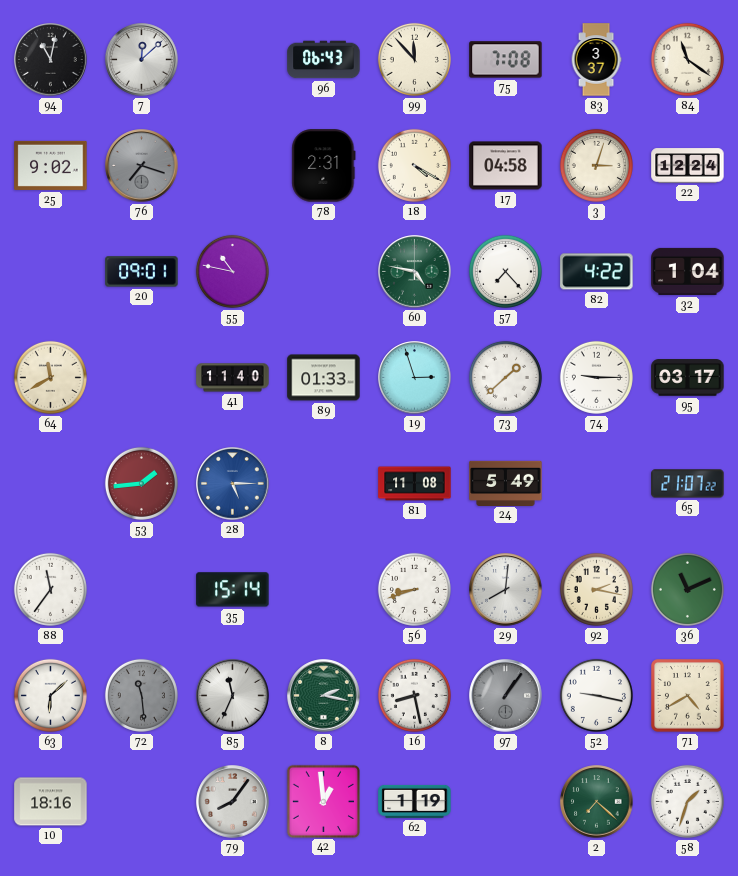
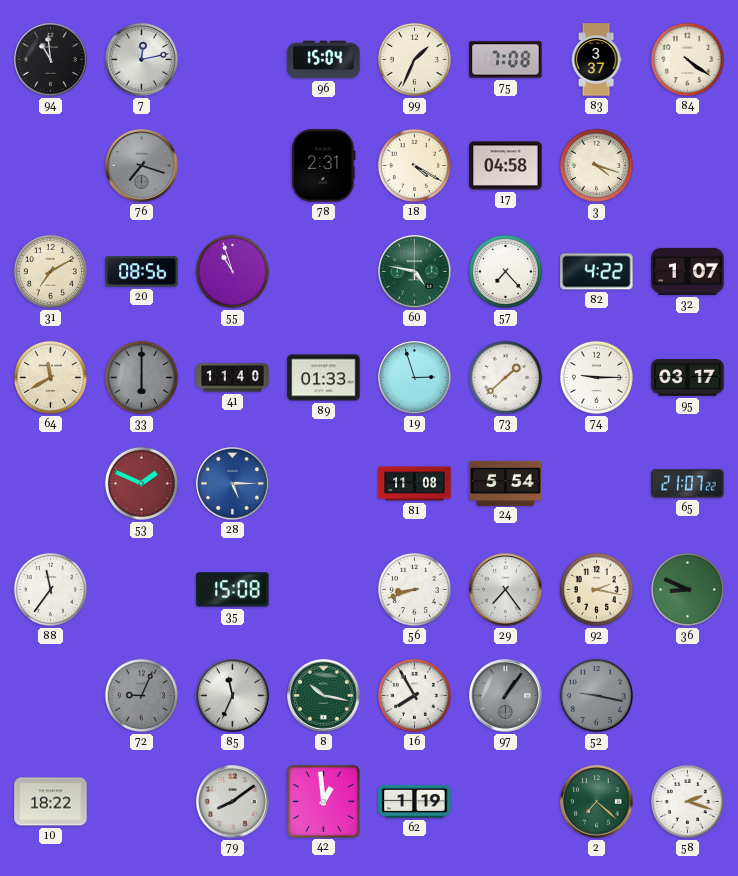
94: 11:02 -> 10:59 (51, 60)
7: 12:08 -> 12:13 (142, 60)
96: 06:43 -> 15:04 (324, 60)
99: 11:53 -> 1:34 (414, 59)
84: 11:21 -> 4:21 (687, 59)
25: 9:02 -> none (51, 165)
3: 3:03 -> 4:18 (596, 165)
22: 12:24 -> none (688, 166)
31: none -> 7:10 (50, 271)
20: 09:01 -> 08:56 (142, 272)
55: 10:47 -> 10:57 (232, 271)
32: 1:04 -> 1:07 (688, 271)
33: none -> 6:00 (141, 377)
53: 1:44 -> 1:49 (141, 483)
24: 5:49 -> 5:54 (506, 483)
35: 15:14 -> 15:08 (233, 590)
29: 8:01 -> 7:24 (506, 590)
36: 11:11 -> 8:49 (687, 589)
63: 6:08 -> none (50, 695)
72: 11:29 -> 9:04 (141, 695)
8: 2:17 -> 10:17 (324, 696)
16: 8:28 -> 7:55 (414, 695)
52 dial: white -> grey (596, 695)
71: 4:40 -> none (688, 696)
10: 18:16 -> 18:22 (51, 802)
79: 8:06 -> 8:09 (233, 802)
58: 1:33 -> 2:18 (687, 801)
